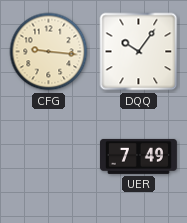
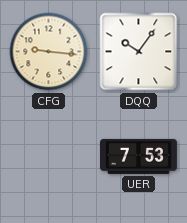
UER: 7:49 -> 7:53 (138, 156)
